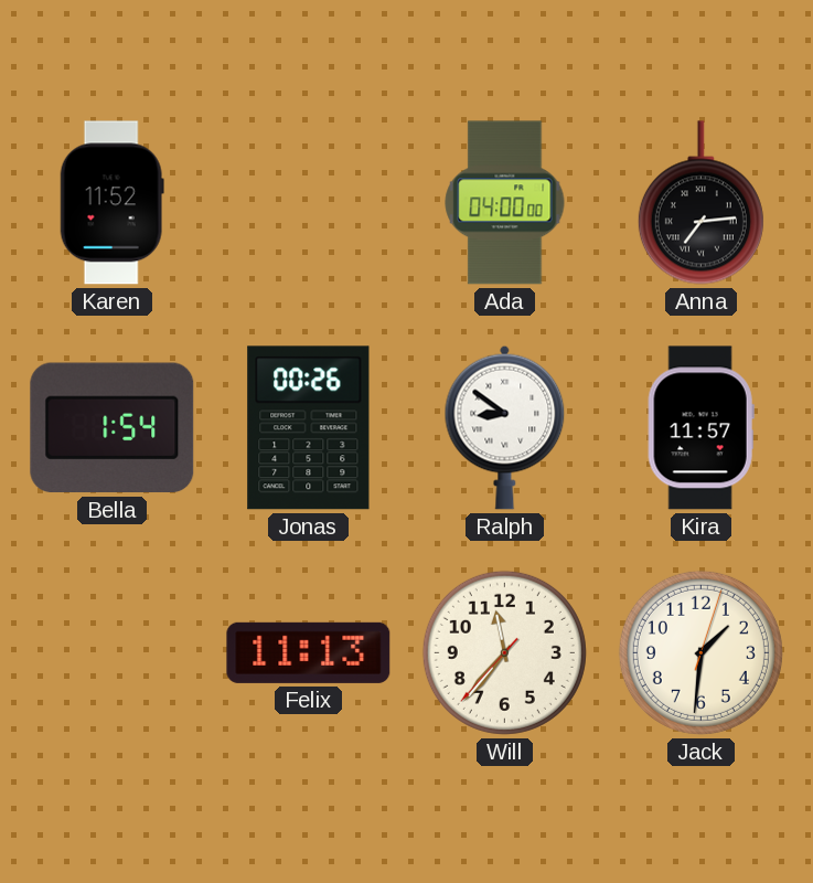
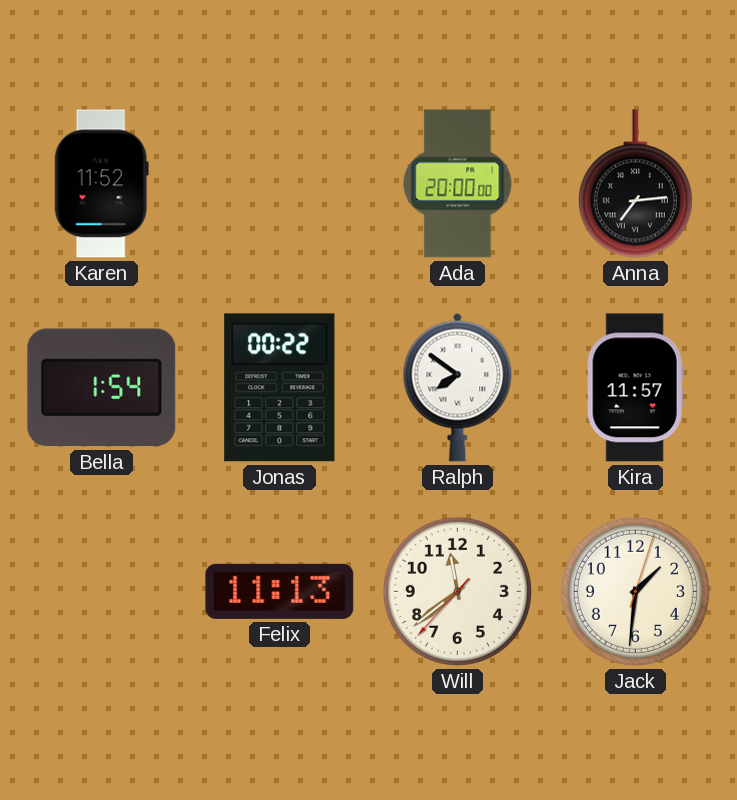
Ada: 04:00 -> 20:00 (458, 184)
Jonas: 00:26 -> 00:22 (280, 388)
Ralph: 8:51 -> 7:51 (458, 387)
Will: 11:36 -> 11:38 (457, 591)
